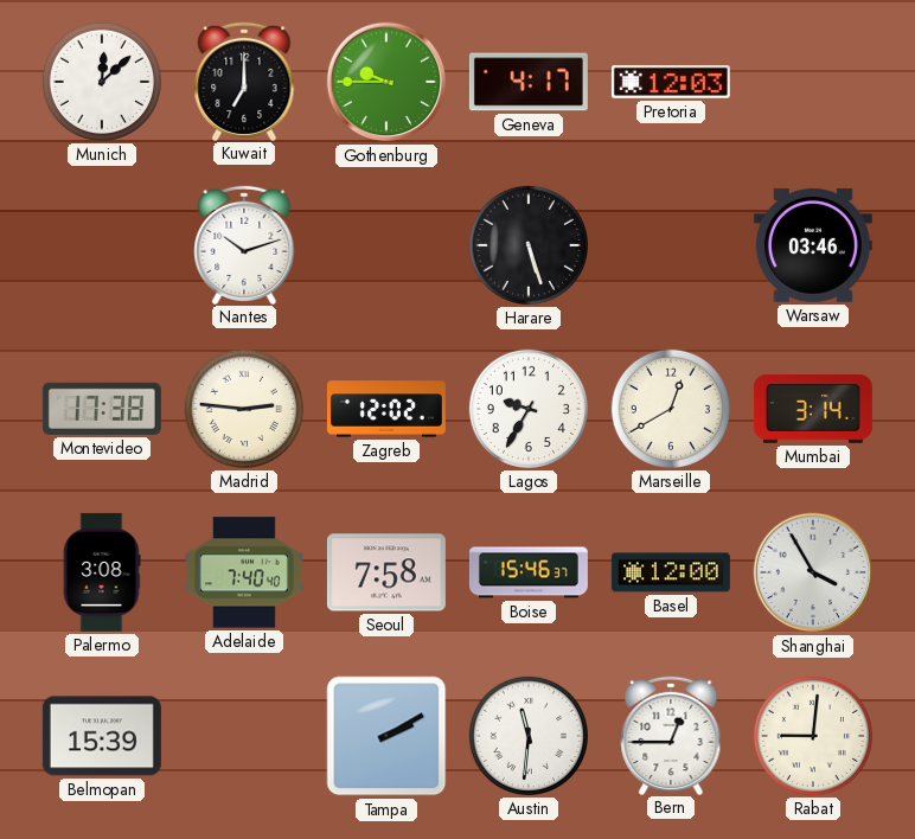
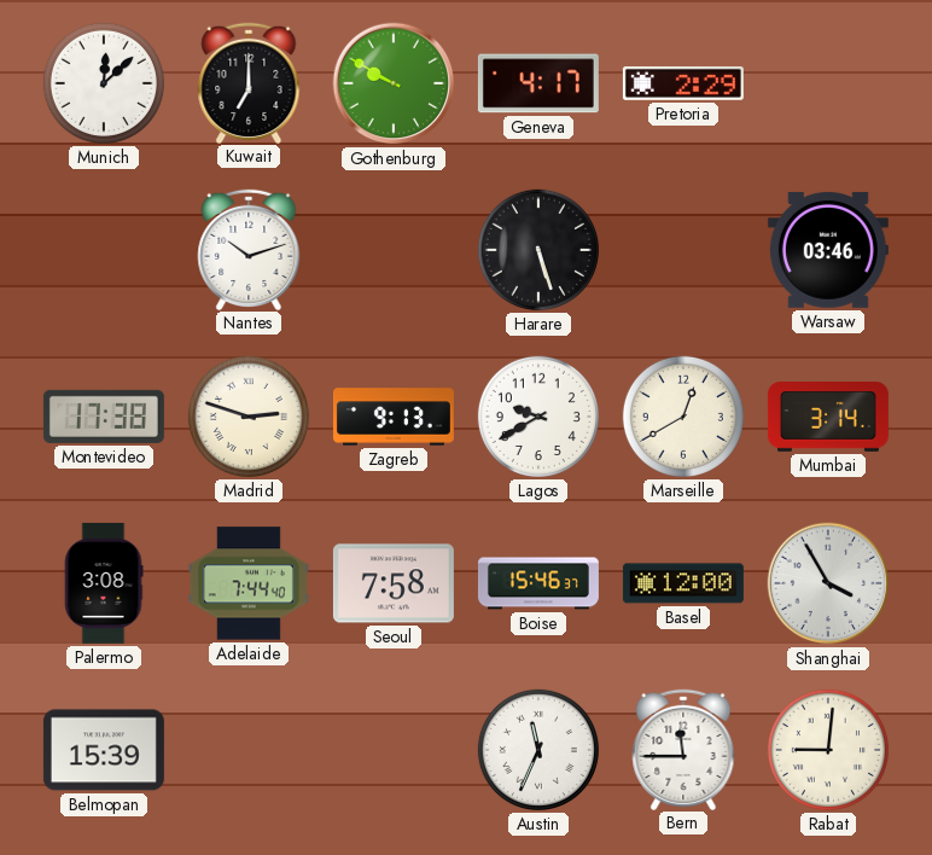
Gothenburg: 9:45 -> 9:50 (394, 83)
Pretoria: 12:03 -> 2:29 (683, 83)
Madrid: 2:46 -> 2:48 (249, 417)
Zagreb: 12:02 -> 9:13 (394, 417)
Lagos: 9:35 -> 9:40 (538, 417)
Adelaide: 7:40 -> 7:44 (249, 583)
Tampa: 2:10 -> none (386, 736)
Austin: 11:31 -> 11:34 (538, 750)
Bern: 12:45 -> 11:45 (683, 749)
